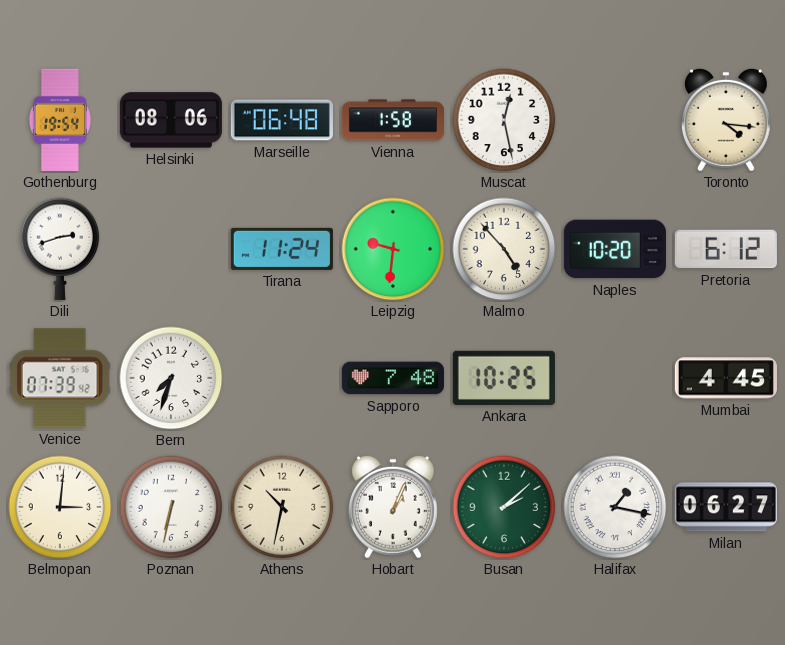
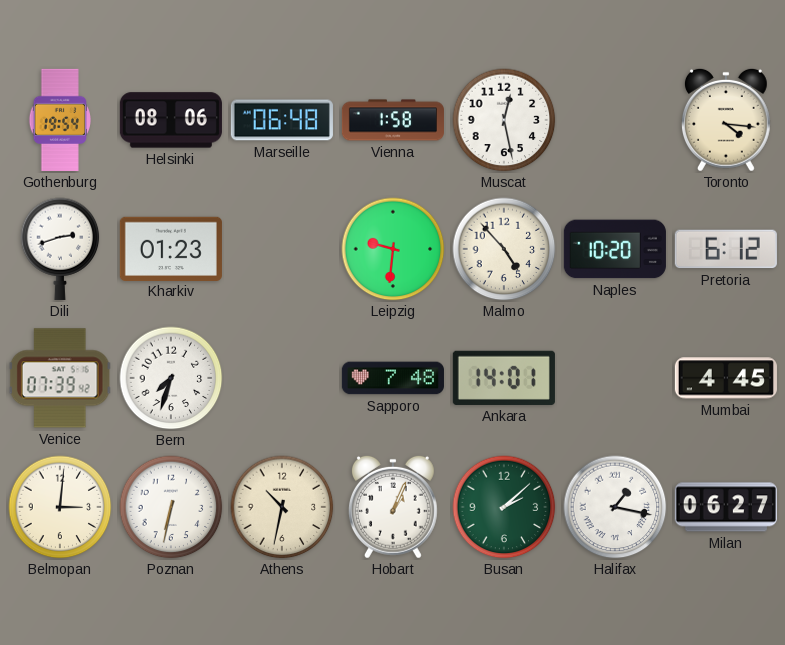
Kharkiv: none -> 01:23 (171, 248)
Tirana: 11:24 -> none (282, 249)
Ankara: 10:25 -> 14:01 (504, 378)
